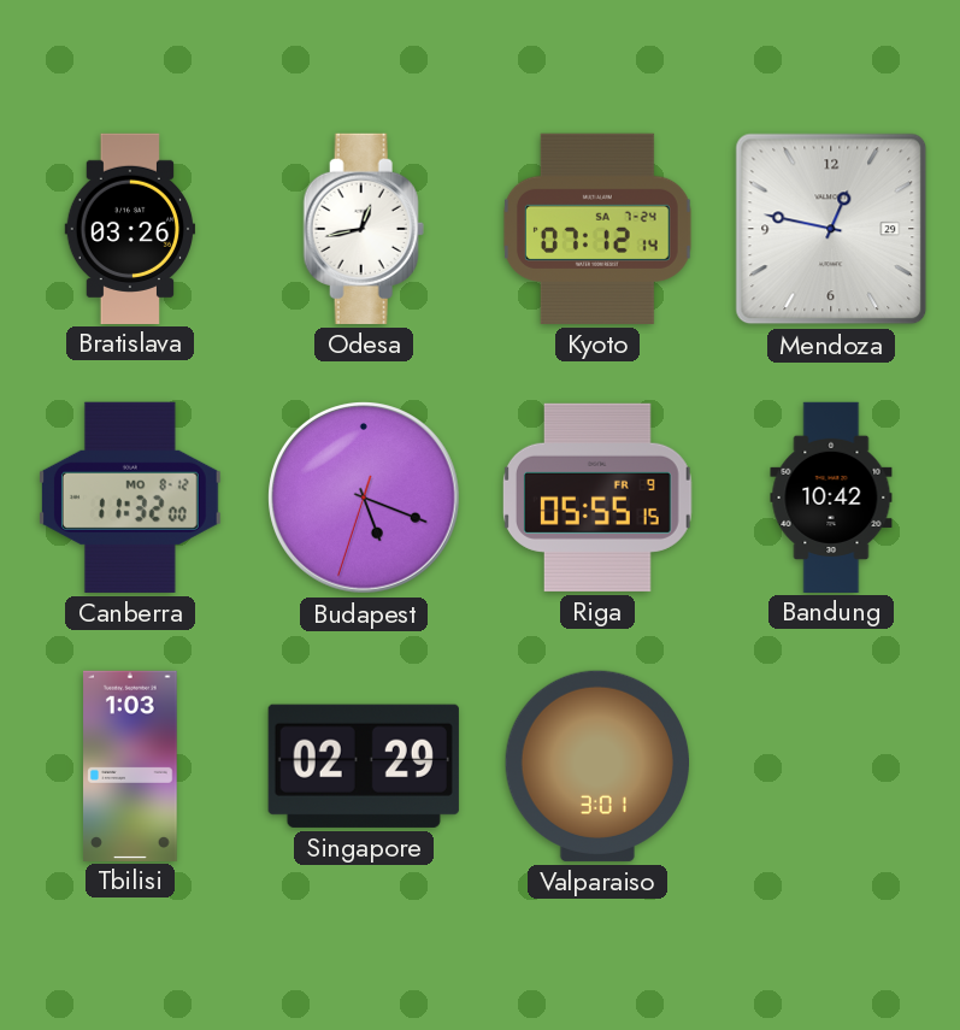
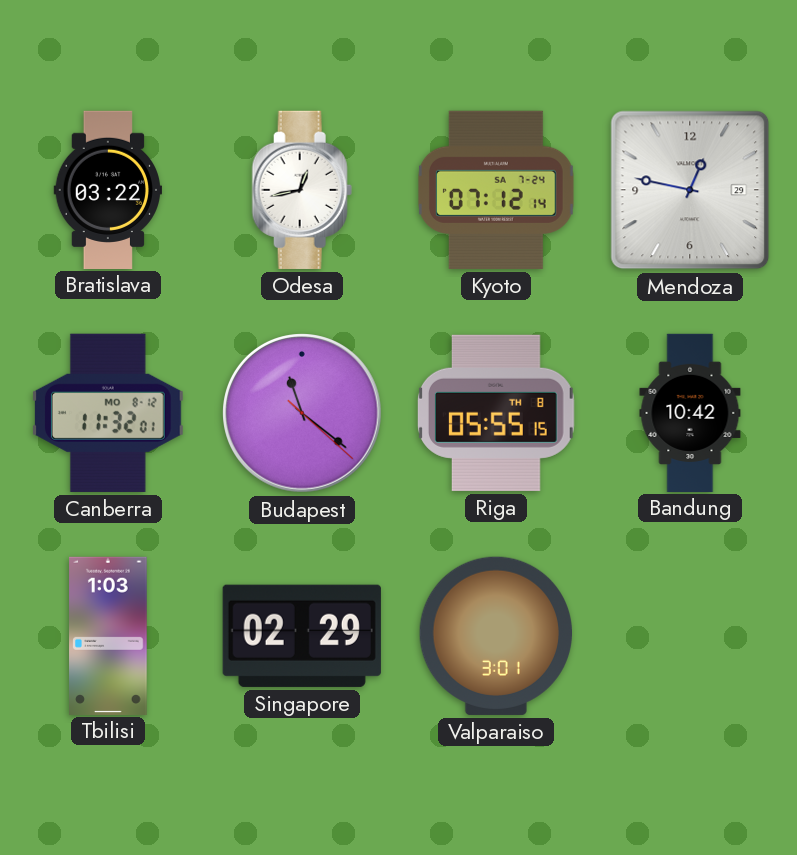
Bratislava: 03:26 -> 03:22 (107, 189)
Canberra: 11:32:00 -> 11:32:01 (108, 413)
Budapest: 5:18 -> 11:21 (303, 414)
Riga date: FR 9 -> TH 8 (496, 413)
